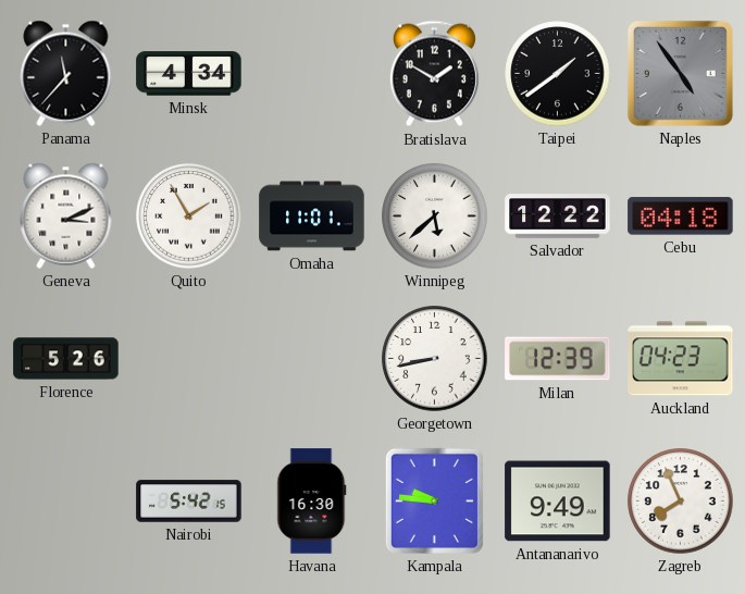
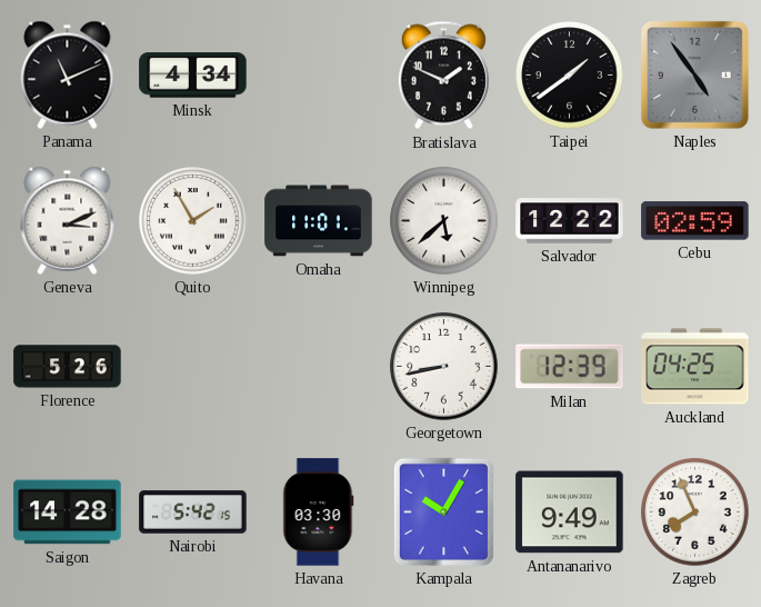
Panama: 11:37 -> 11:11 (68, 74)
Bratislava: 1:50 -> 1:49 (443, 76)
Cebu: 04:18 -> 02:59 (695, 221)
Auckland: 04:23 -> 04:25 (695, 367)
Saigon: none -> 14:28 (68, 513)
Havana: 16:30 -> 03:30 (319, 513)
Kampala: 9:46 -> 10:05 (443, 511)
